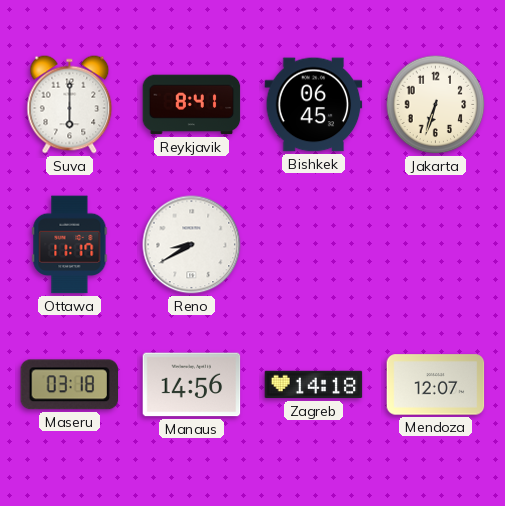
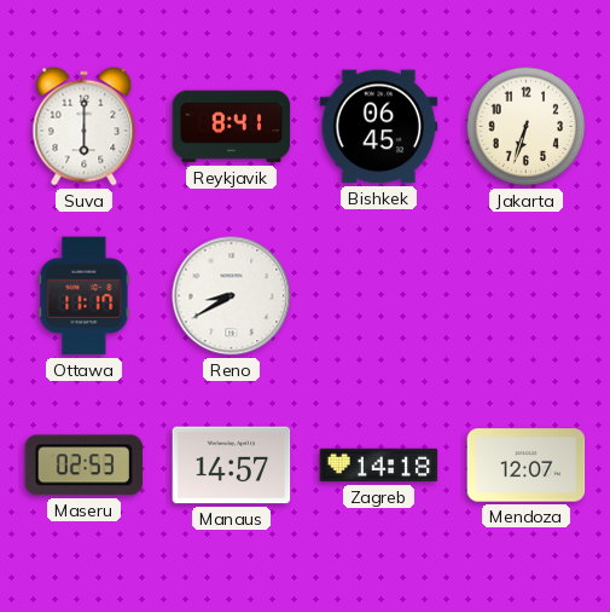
Maseru: 03:18 -> 02:53 (85, 466)
Manaus: 14:56 -> 14:57 (232, 466)
